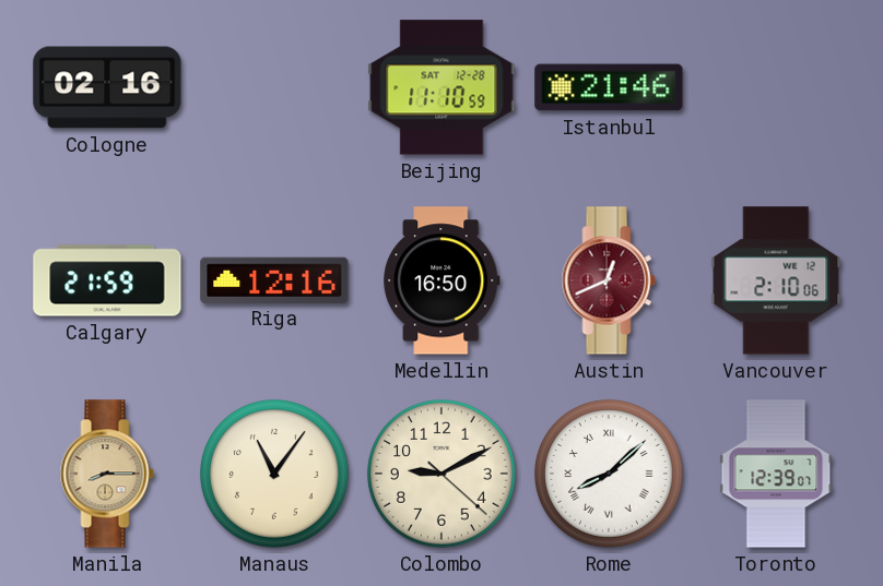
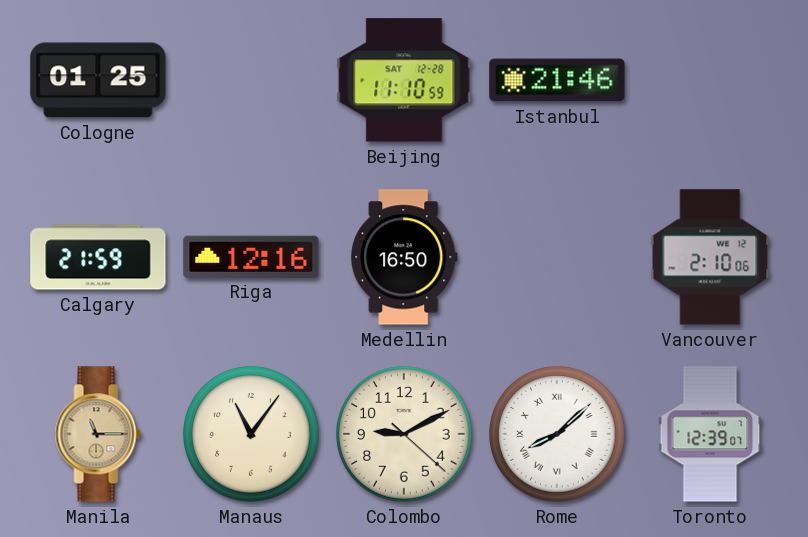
Cologne: 02:16 -> 01:25 (98, 80)
Austin: 12:41 -> none (609, 280)
Manila: 8:15 -> 11:15 (98, 434)
